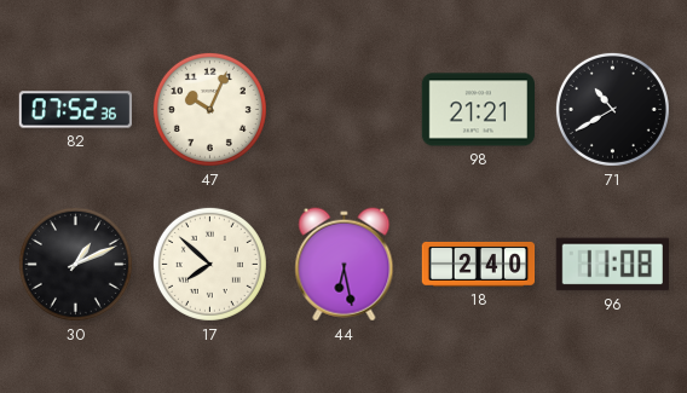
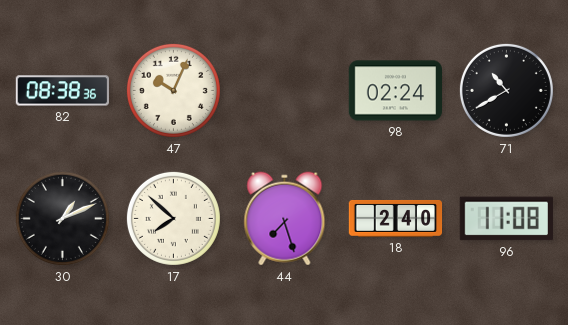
82: 07:52 -> 08:38 (62, 91)
98: 21:21 -> 02:24 (395, 91)
44: 6:28 -> 7:27 (285, 219)
